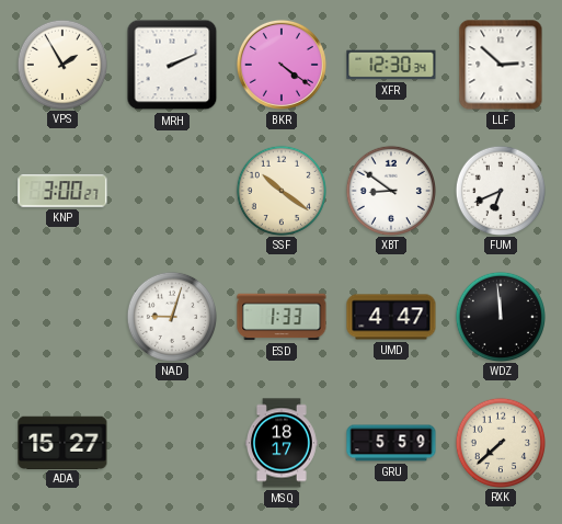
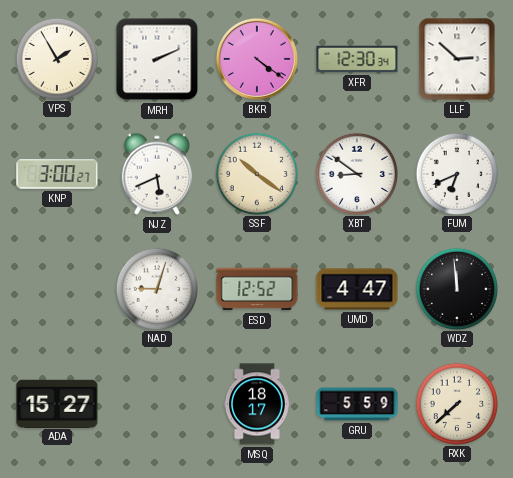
NJZ: none -> 5:41 (157, 174)
ESD: 1:33 -> 12:52 (257, 289)
